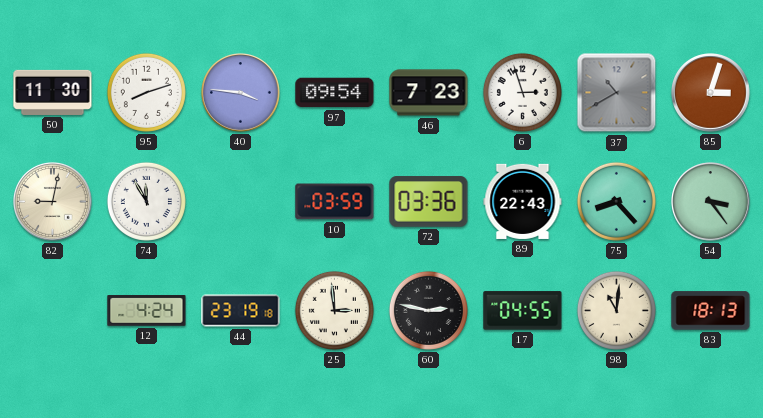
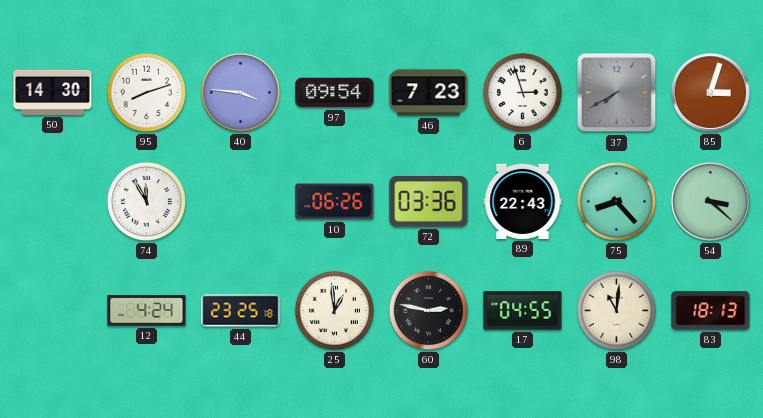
50: 11:30 -> 14:30 (53, 92)
37: 10:40 -> 7:40 (617, 93)
82: 9:02 -> none (53, 202)
10: 03:59 -> 06:26 (335, 202)
54: 3:24 -> 3:22 (711, 202)
44: 23:19 -> 23:25 (241, 311)
25: 2:59 -> 12:59 (334, 310)
